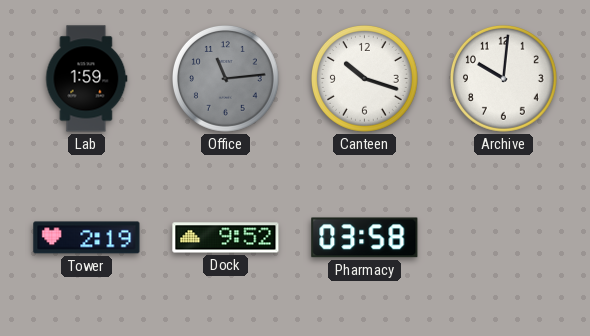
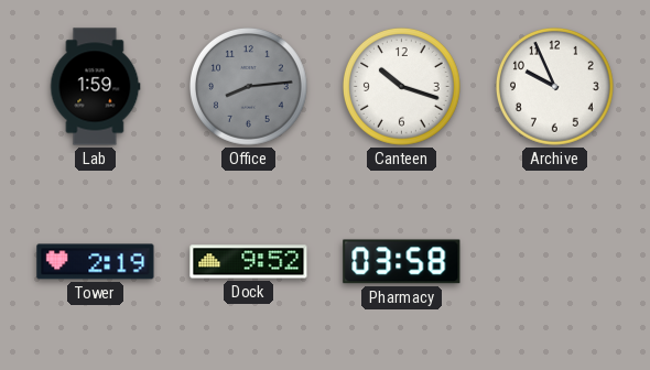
Office: 11:14 -> 8:14 (249, 87)
Archive: 10:01 -> 9:56 (555, 87)
